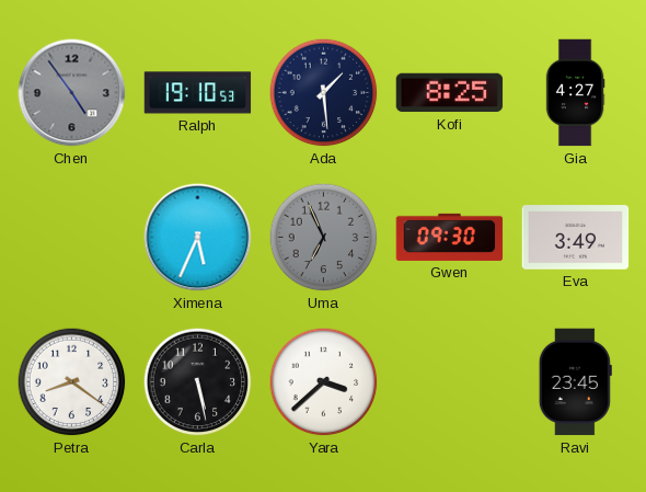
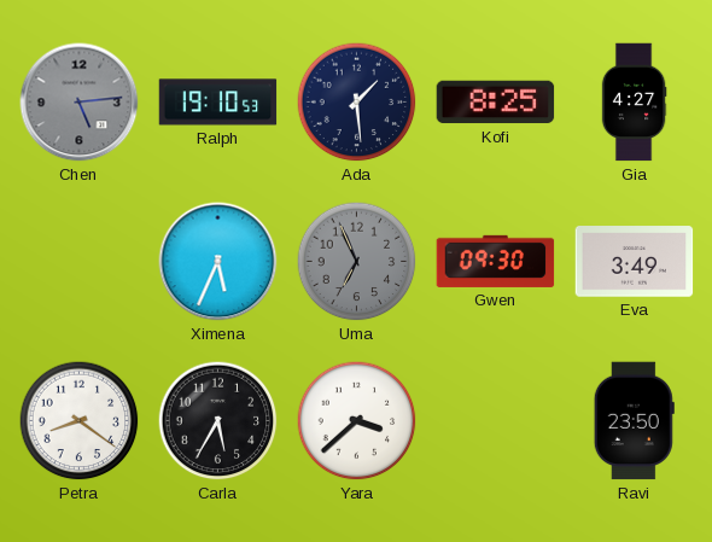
Chen: 4:54 -> 5:14 (80, 103)
Carla: 5:28 -> 5:35 (218, 421)
Ravi: 23:45 -> 23:50 (634, 421)
